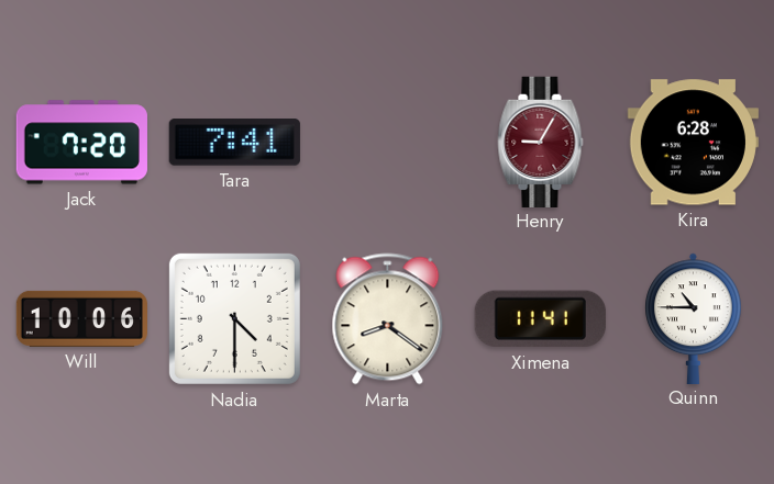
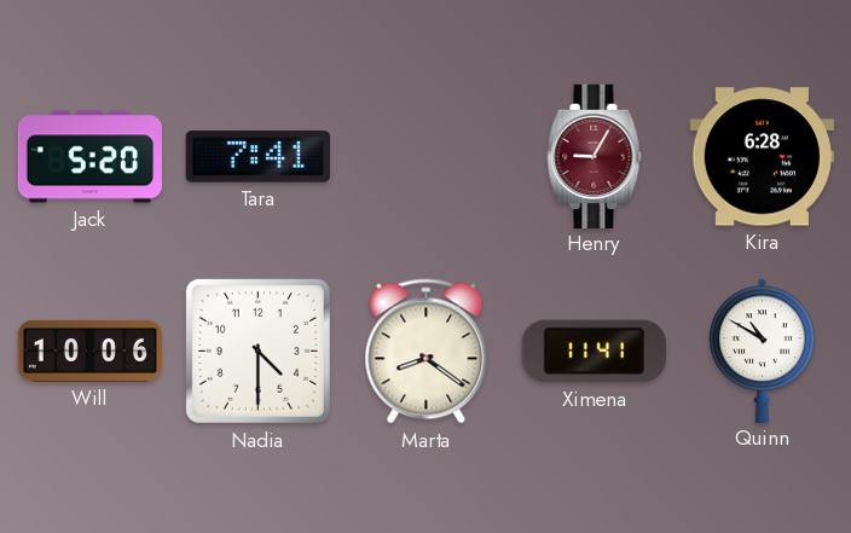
Jack: 7:20 -> 5:20 (89, 157)
Quinn: 10:45 -> 10:50 (763, 350)
